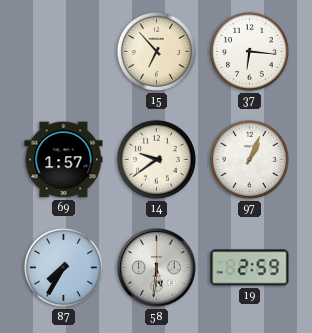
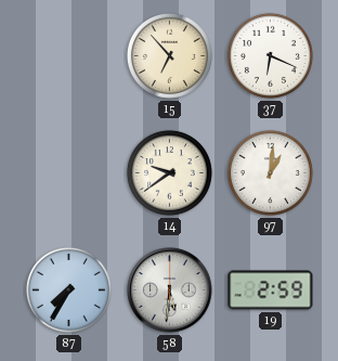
37: 6:16 -> 6:19 (270, 55)
69: 1:57 -> none (64, 160)
97: 1:04 -> 1:01 (270, 172)
